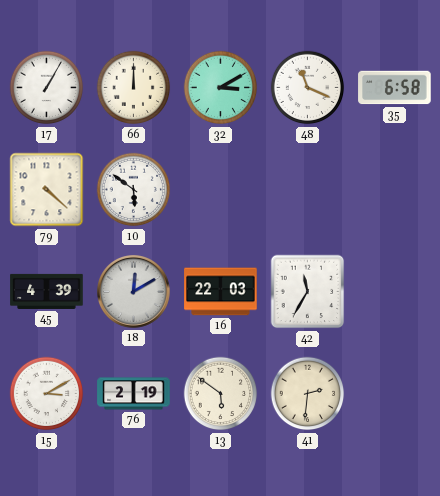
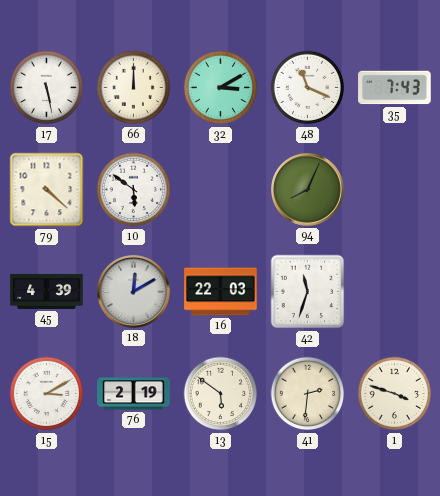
17: 1:05 -> 5:28 (47, 88)
35: 6:58 -> 7:43 (395, 88)
94: none -> 8:04 (308, 190)
42: 11:35 -> 11:33 (308, 292)
1: none -> 3:48 (395, 394)
